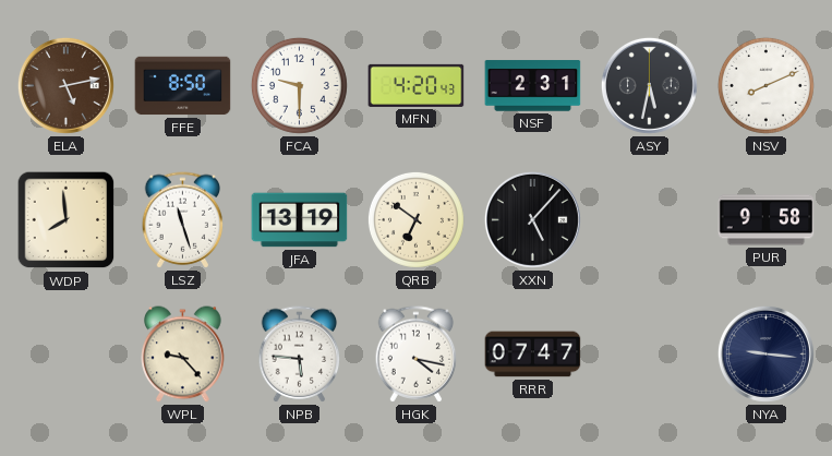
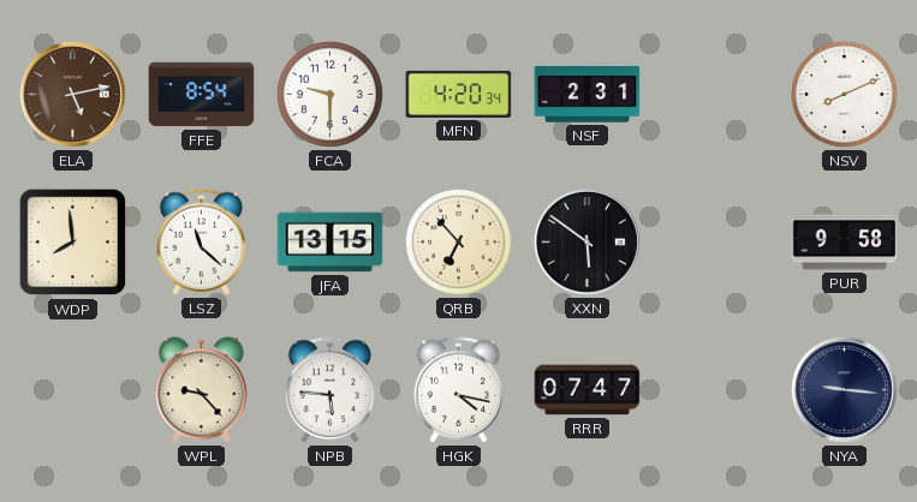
FFE: 8:50 -> 8:54 (202, 95)
MFN: 4:20:43 -> 4:20:34 (459, 94)
ASY: 5:32 -> none (649, 85)
LSZ: 11:27 -> 11:22 (202, 243)
JFA: 13:19 -> 13:15 (331, 243)
QRB: 6:51 -> 6:53 (458, 241)
XXN: 5:07 -> 5:51 (586, 241)
